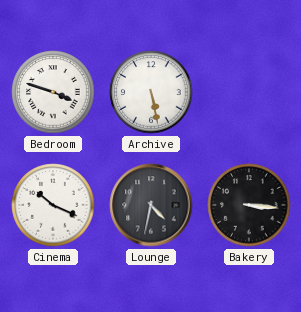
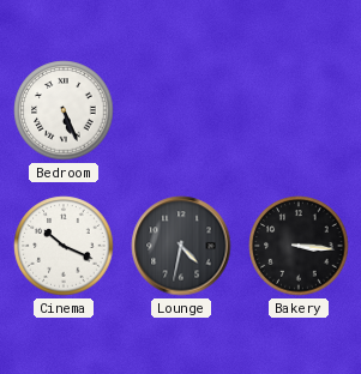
Bedroom: 3:48 -> 5:26 (64, 110)
Archive: 5:28 -> none (151, 92)
